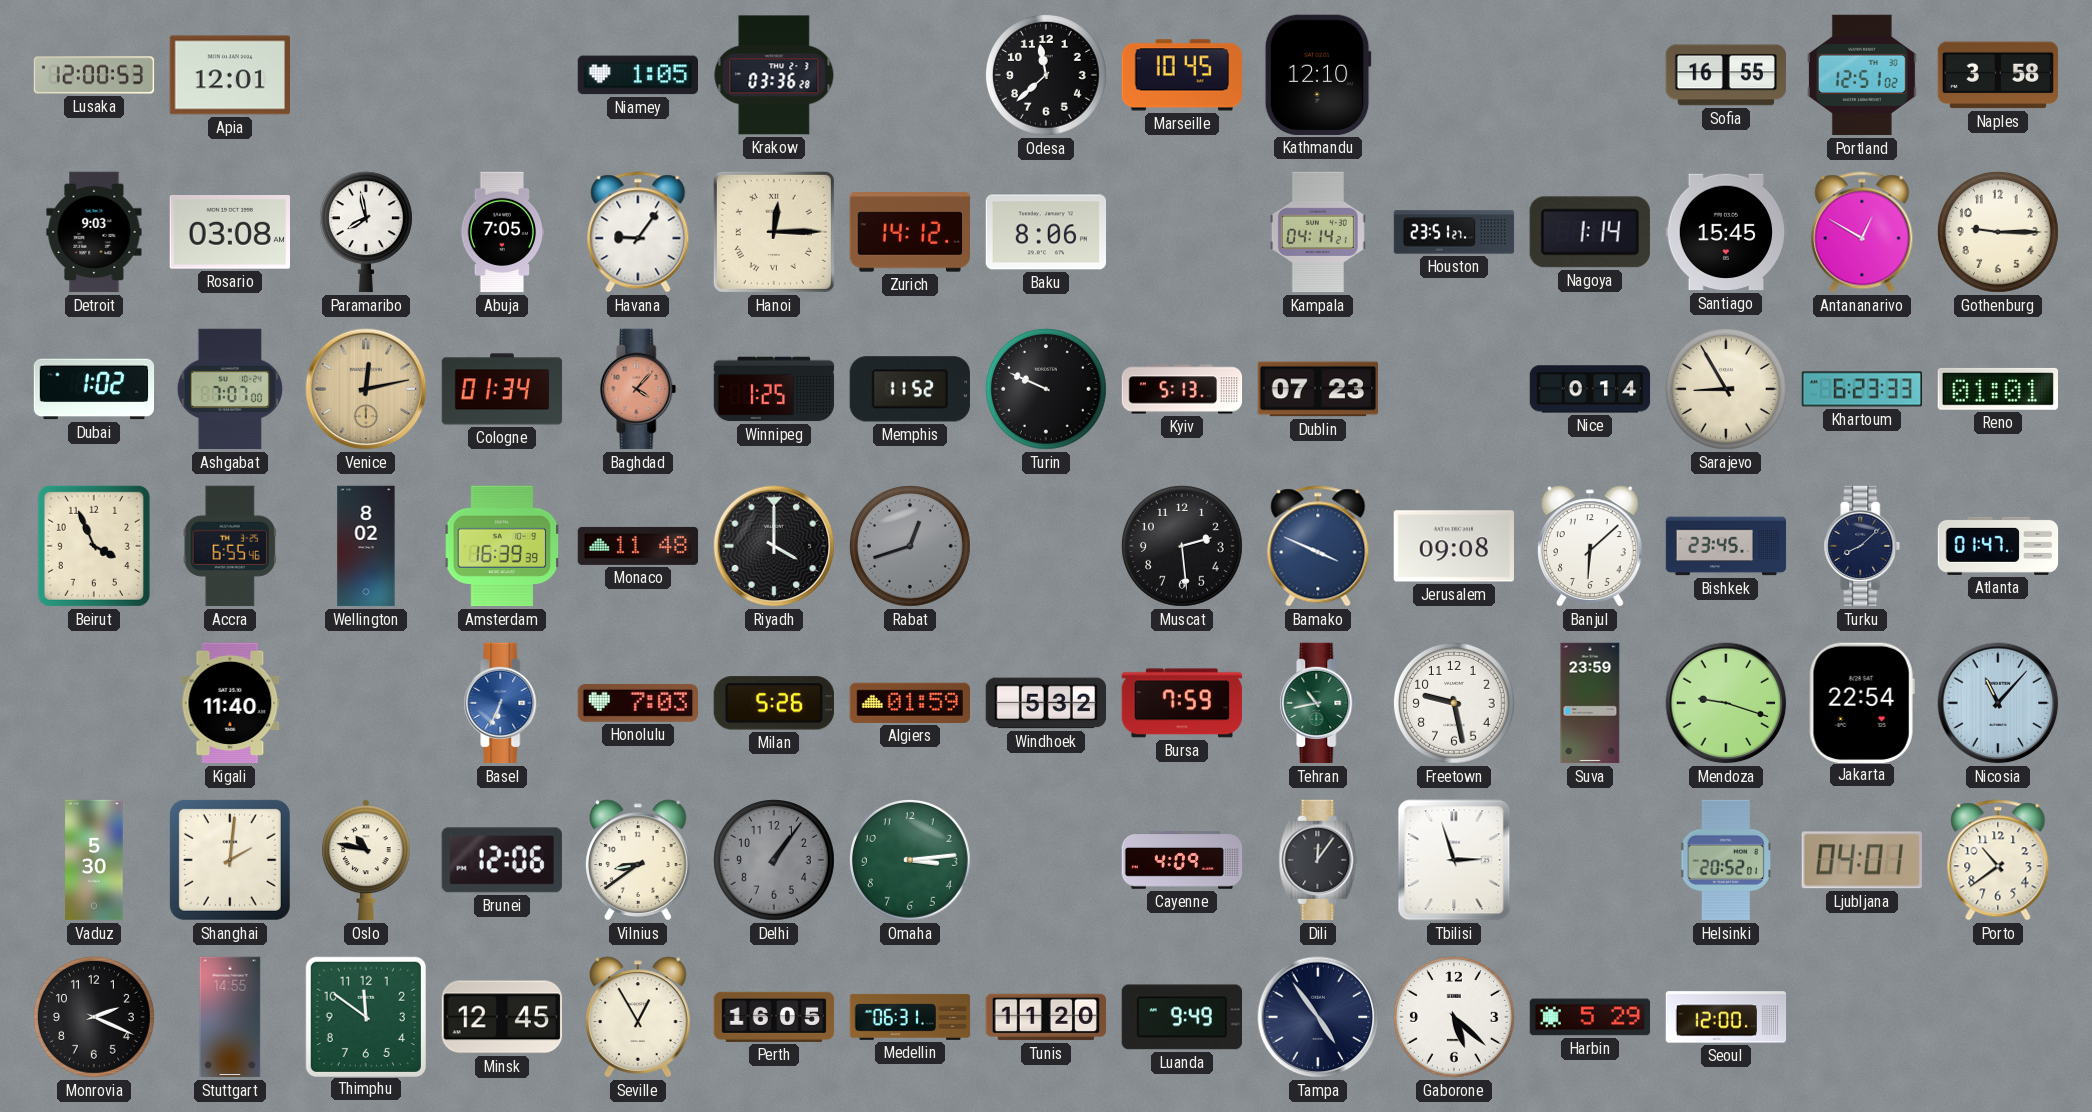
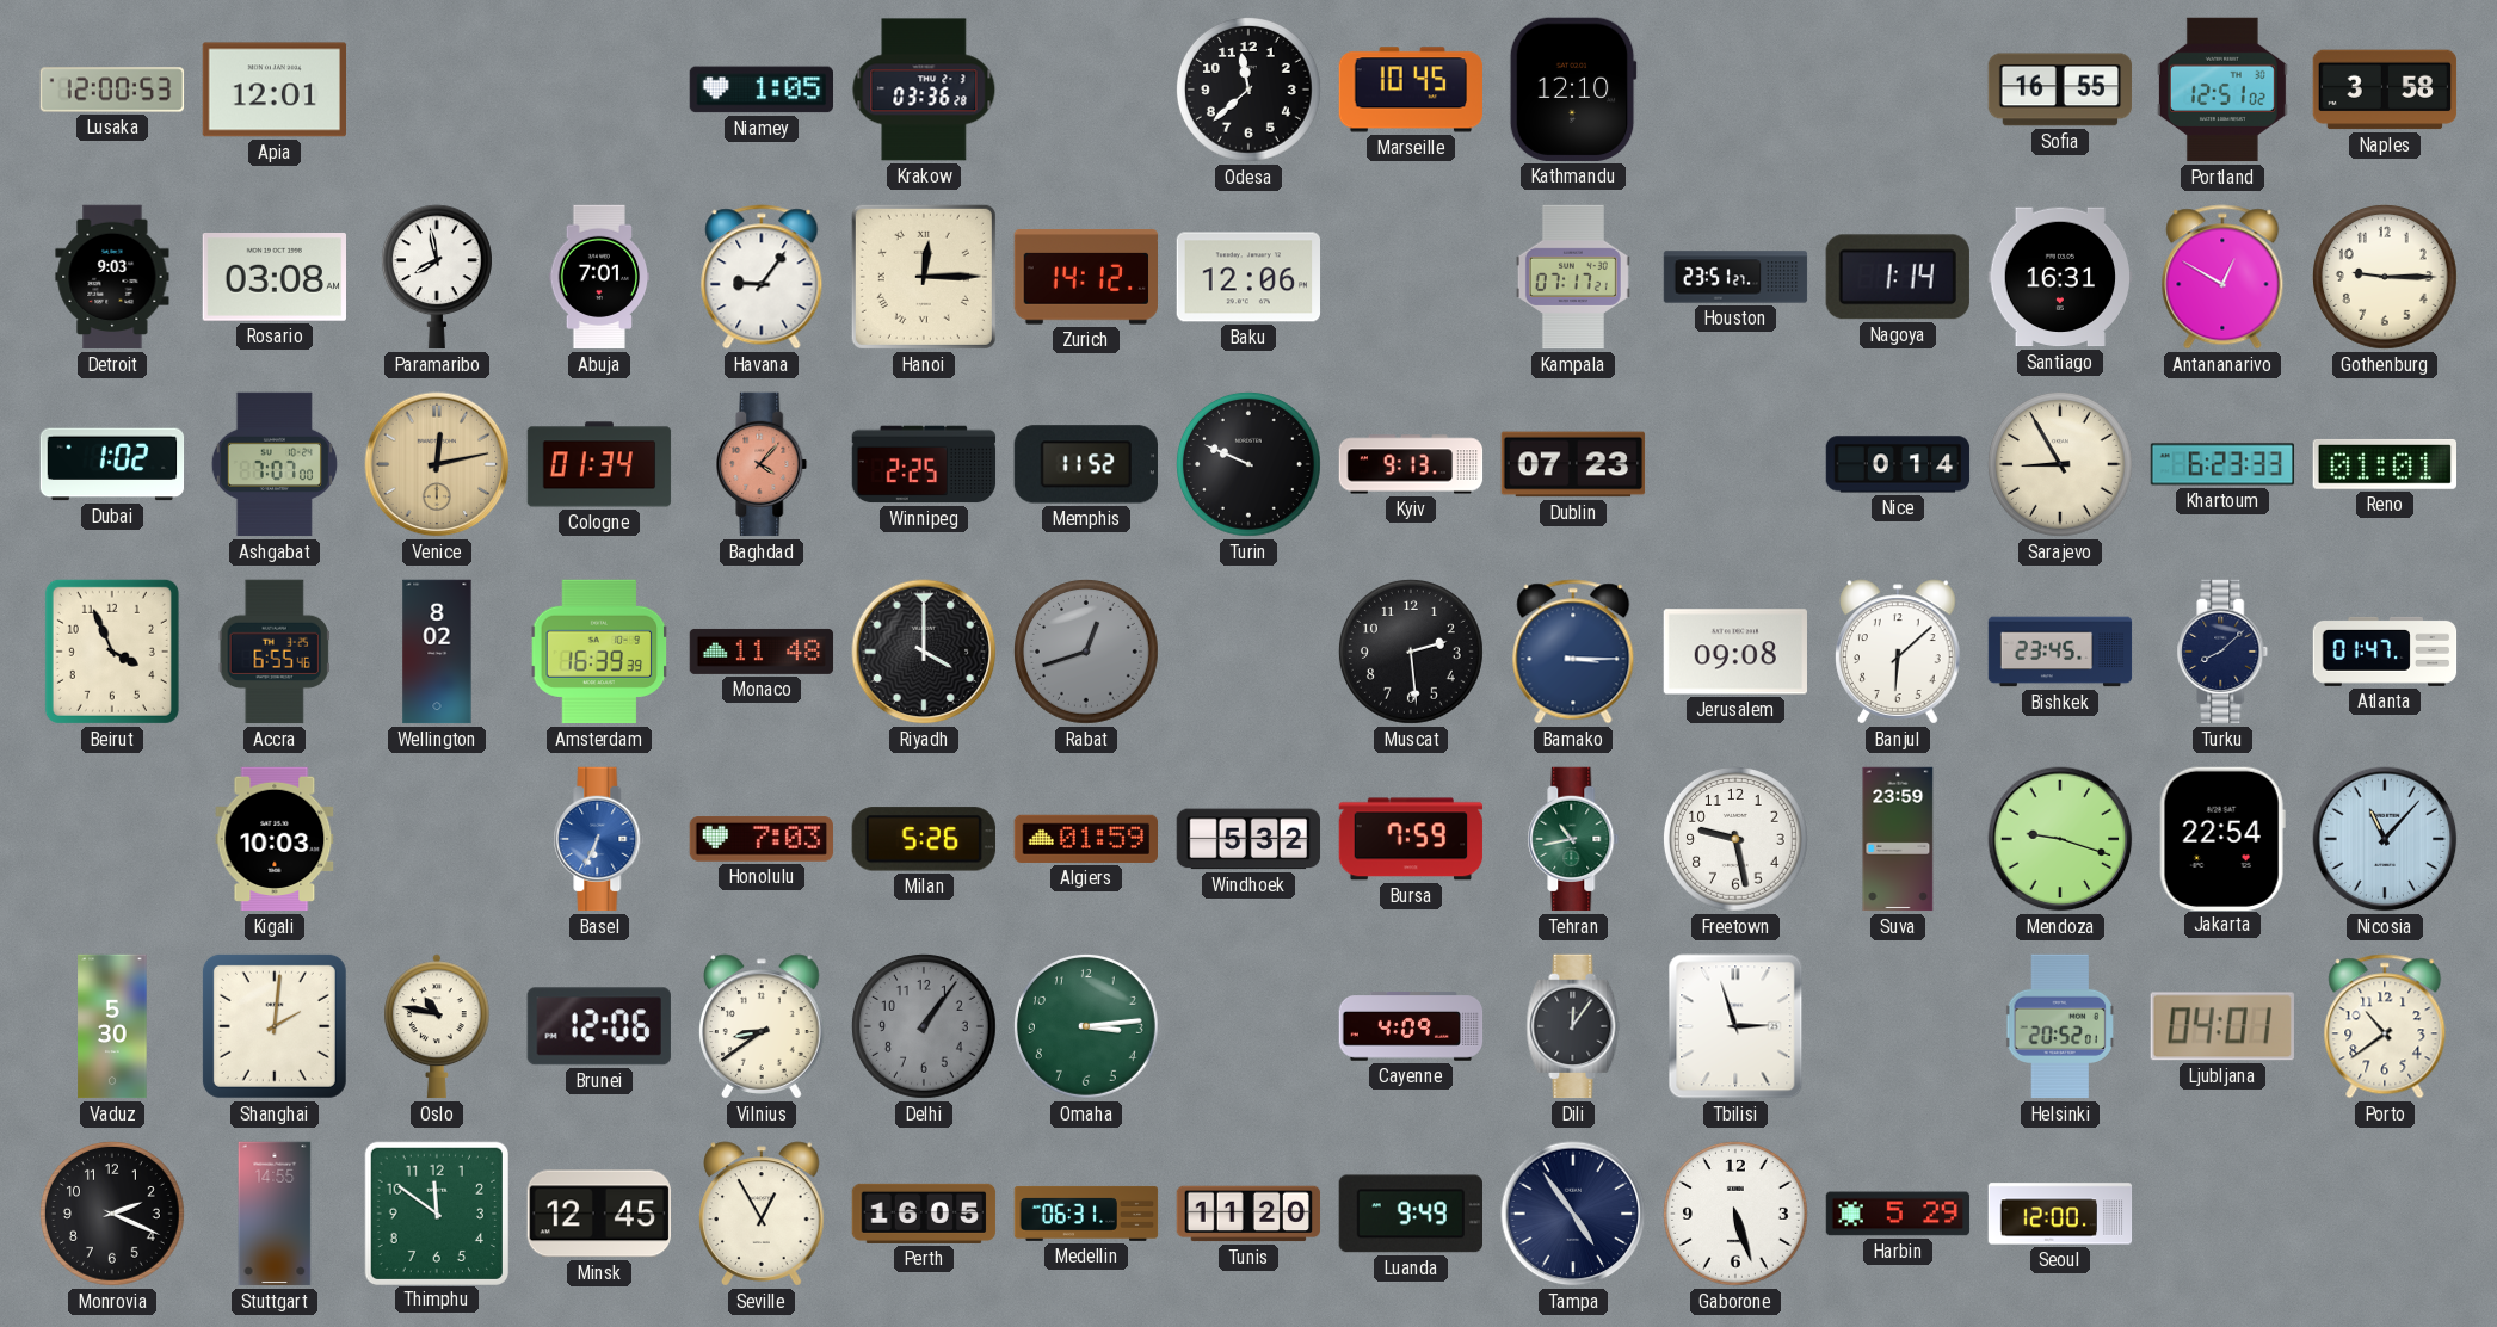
Abuja: 7:05 -> 7:01 (599, 277)
Baku: 8:06 -> 12:06 (1248, 277)
Kampala: 04:14 -> 07:17 (1573, 277)
Santiago: 15:45 -> 16:31 (2060, 277)
Winnipeg: 1:25 -> 2:25 (924, 464)
Kyiv: 5:13 -> 9:13 (1411, 464)
Bamako: 3:49 -> 3:15 (1573, 652)
Kigali: 11:40 -> 10:03 (275, 839)
Gaborone: 5:22 -> 5:27 (1735, 1214)
